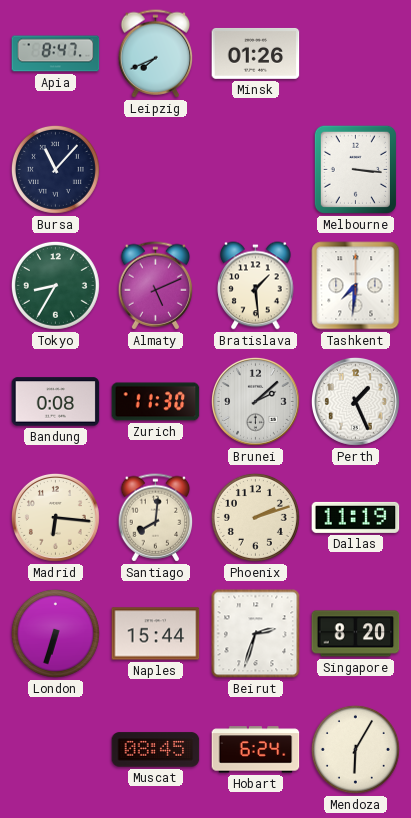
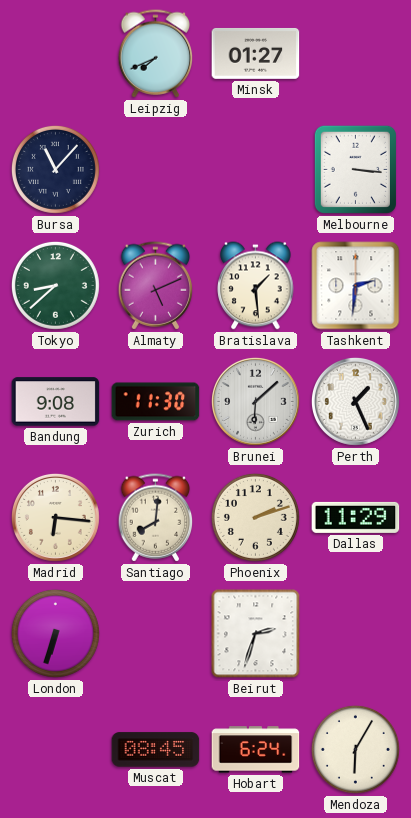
Apia: 8:47 -> none (56, 54)
Minsk: 01:26 -> 01:27 (256, 53)
Tokyo: 8:35 -> 8:38 (55, 285)
Tashkent: 7:31 -> 2:31 (356, 286)
Bandung: 0:08 -> 9:08 (56, 402)
Brunei: 2:08 -> 6:08 (255, 401)
Dallas: 11:19 -> 11:29 (356, 517)
Naples: 15:44 -> none (156, 634)
Singapore: 8:20 -> none (356, 634)
